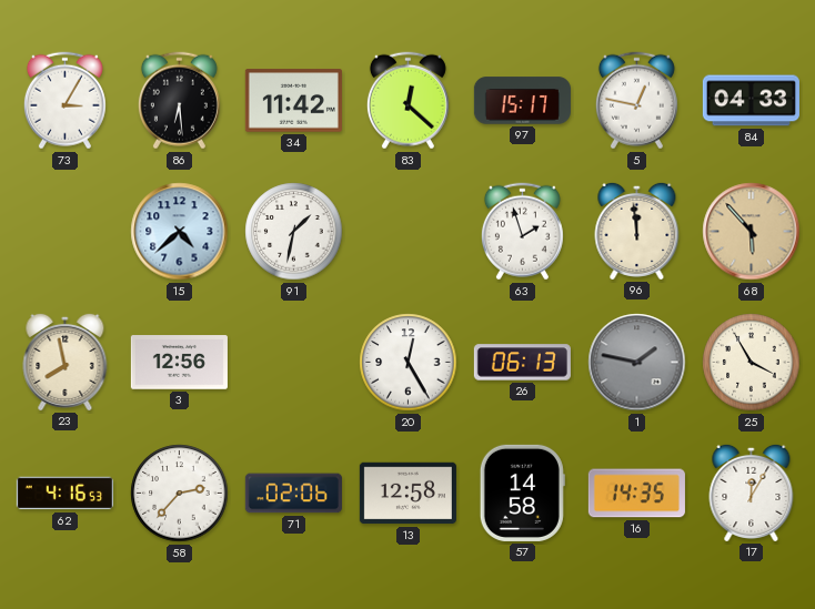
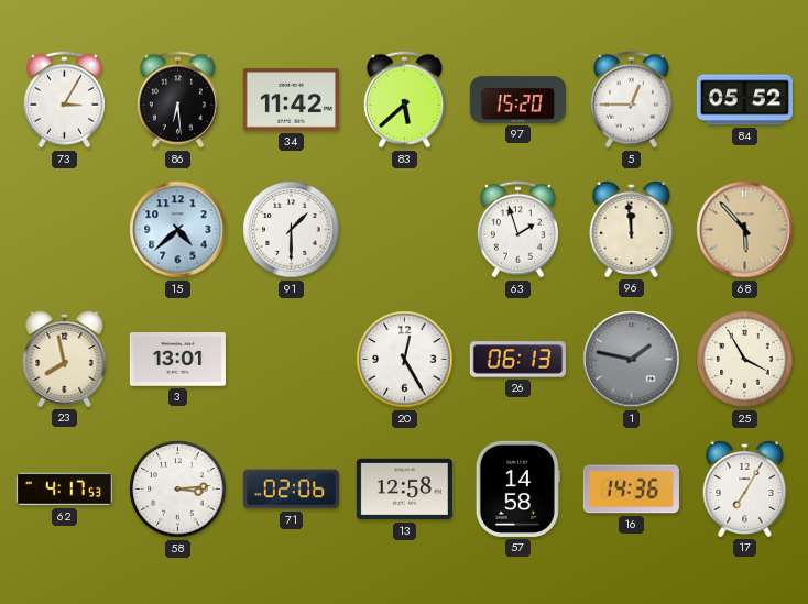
83: 12:22 -> 5:38 (404, 100)
97: 15:17 -> 15:20 (517, 100)
5: 12:47 -> 12:45 (631, 100)
84: 04:33 -> 05:52 (744, 100)
91: 1:32 -> 1:30 (292, 230)
3: 12:56 -> 13:01 (177, 360)
62: 4:16 -> 4:17 (64, 490)
58: 2:37 -> 3:14 (178, 490)
16: 14:35 -> 14:36 (631, 490)
17: 12:05 -> 7:05 (745, 488)
